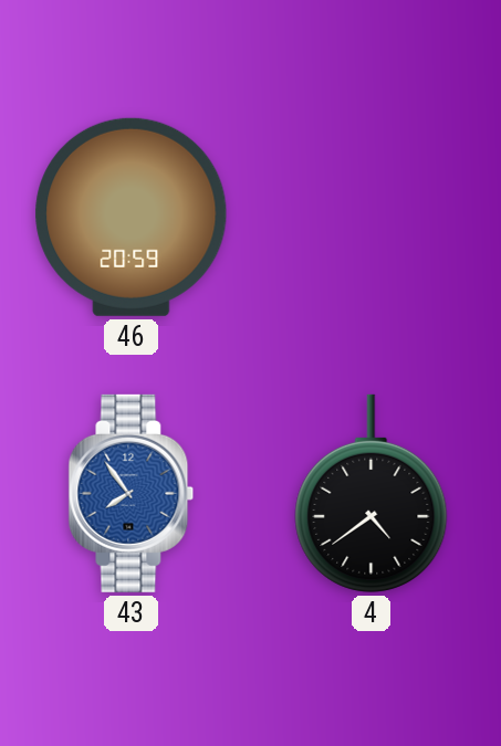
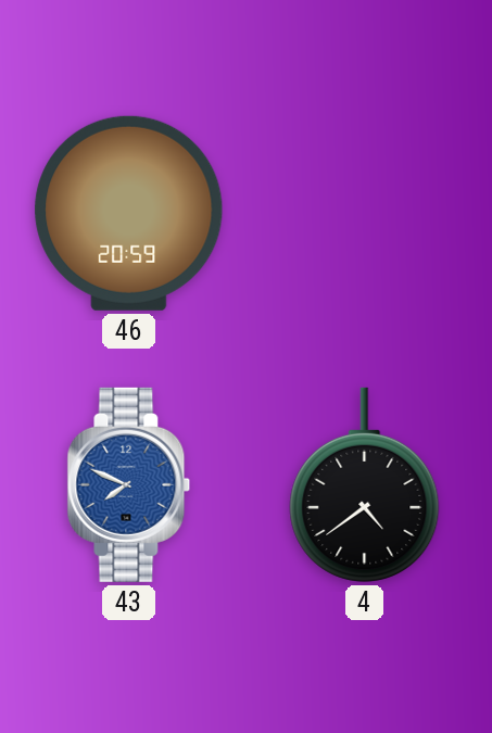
43: 7:54 -> 7:49 (129, 484)
